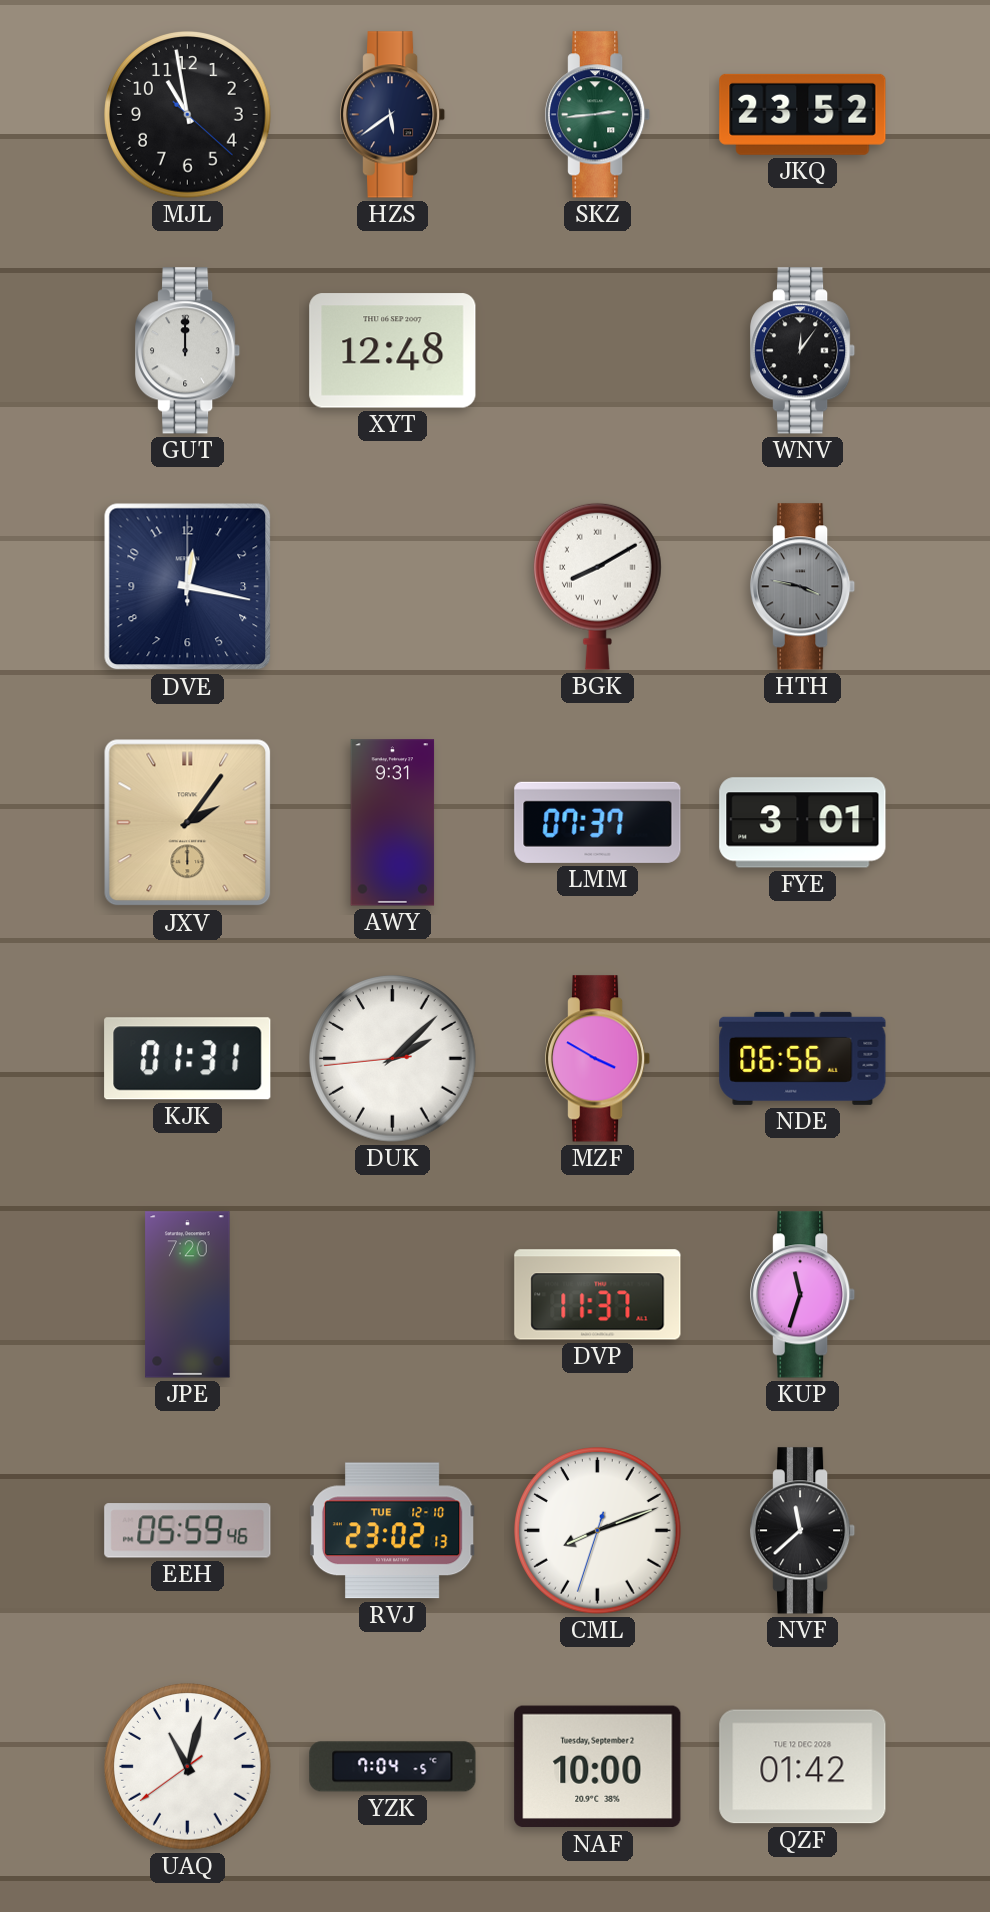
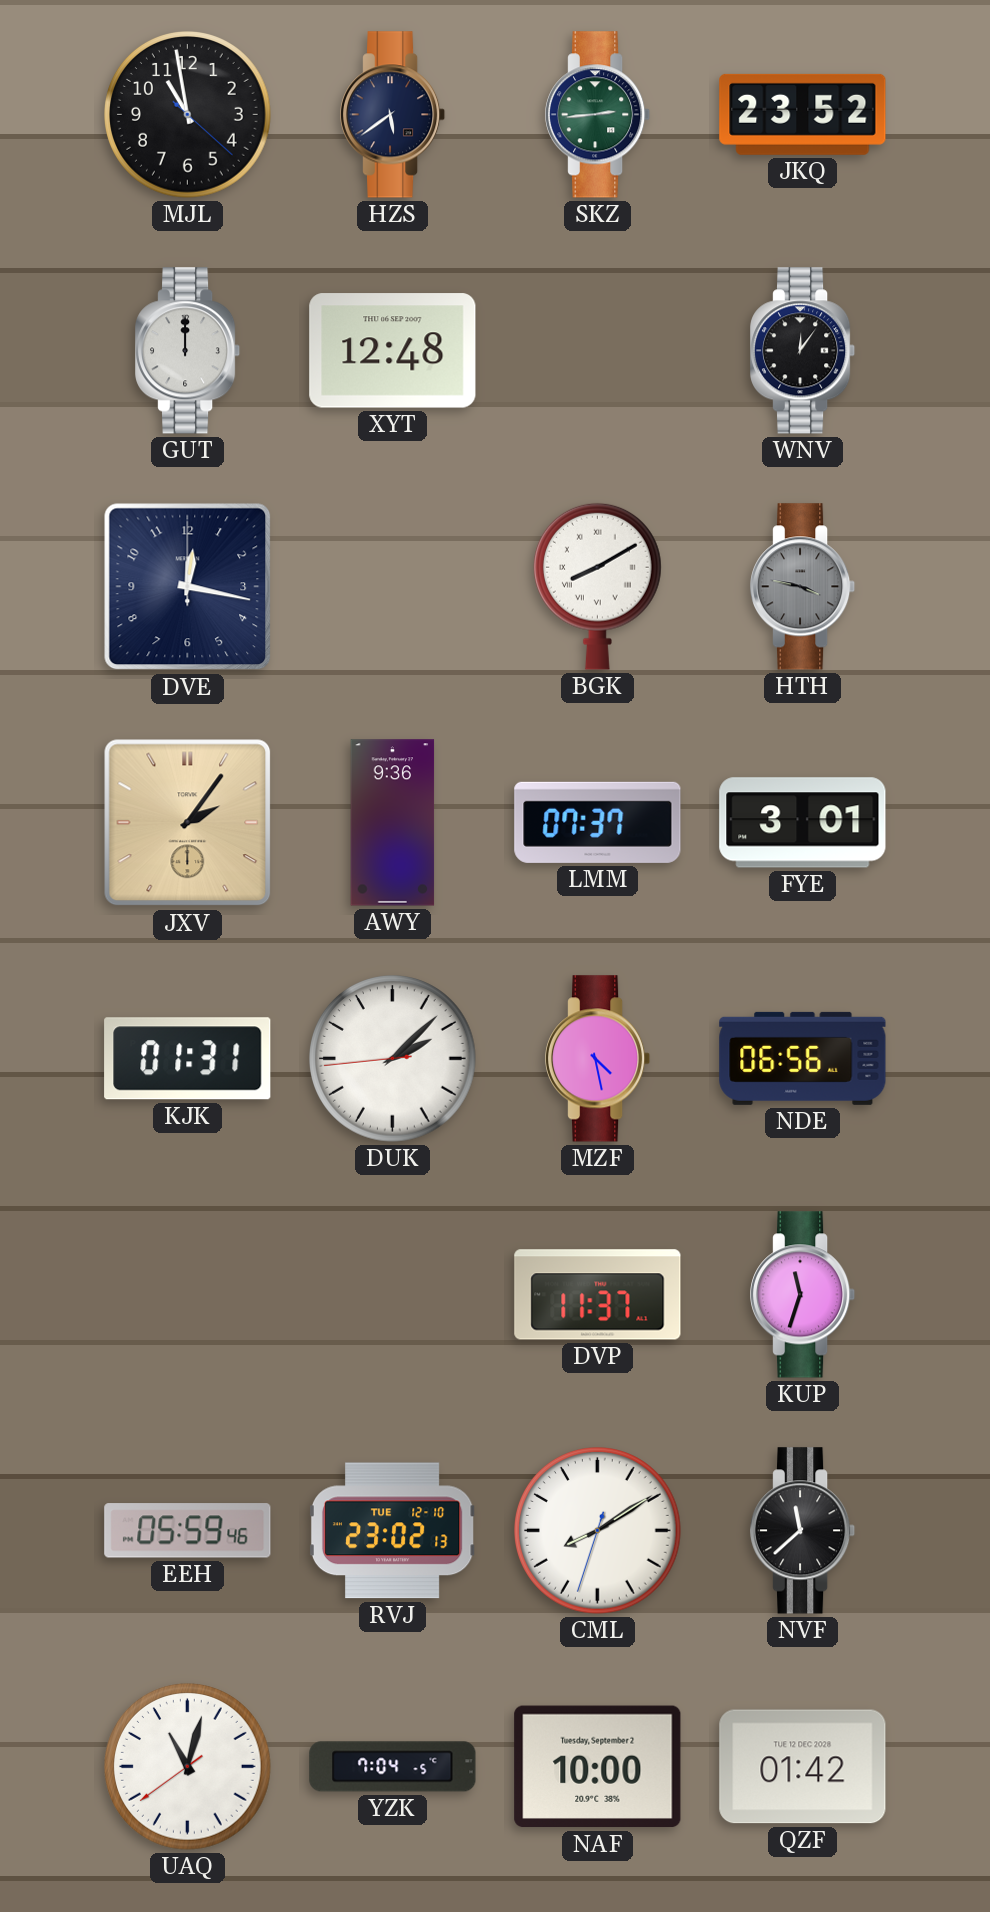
AWY: 9:31 -> 9:36 (393, 823)
MZF: 3:50 -> 4:28 (599, 1059)
JPE: 7:20 -> none (188, 1295)
CML: 8:11 -> 8:09 (598, 1531)
